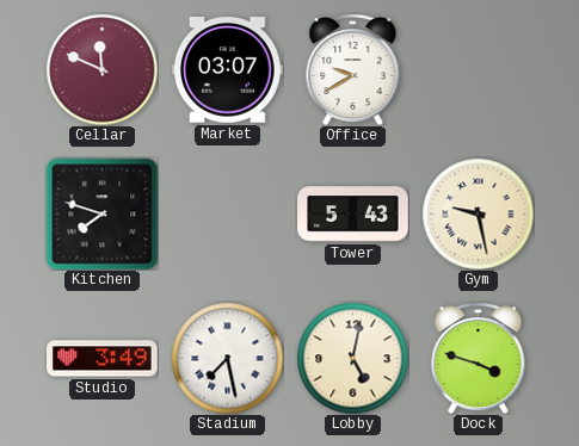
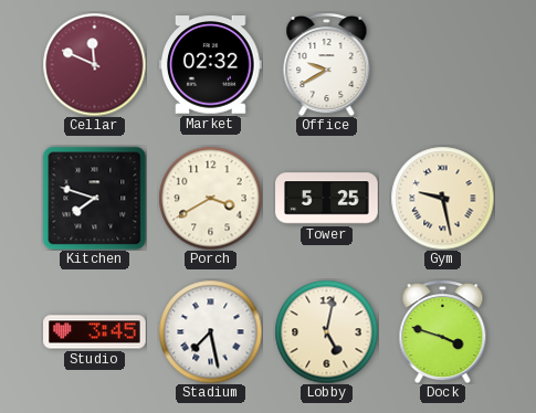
Market: 03:07 -> 02:32 (211, 65)
Porch: none -> 3:40 (210, 198)
Tower: 5:43 -> 5:25 (327, 199)
Studio: 3:49 -> 3:45 (95, 332)
